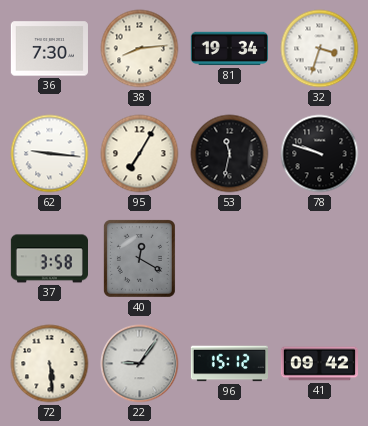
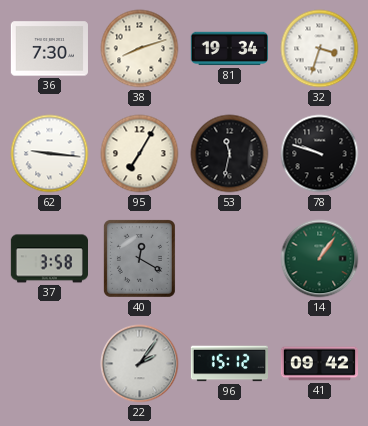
38: 8:14 -> 8:12 (140, 49)
14: none -> 1:06 (320, 259)
72: 5:29 -> none (50, 364)
22: 9:06 -> 2:06 (140, 364)
